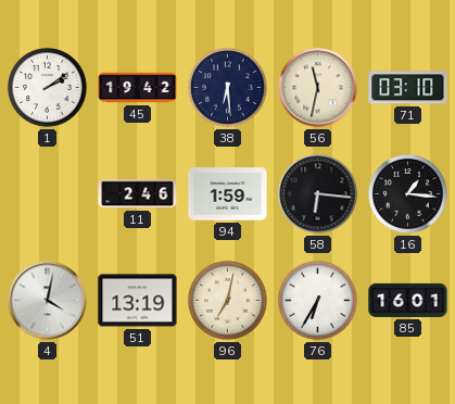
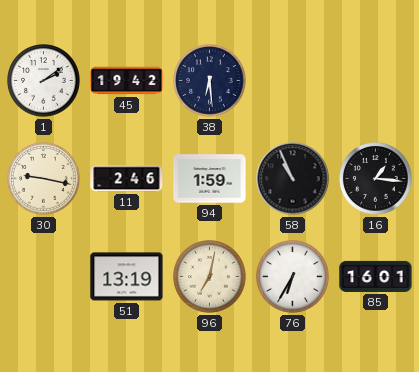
56: 11:32 -> none (318, 88)
71: 03:10 -> none (408, 88)
30: none -> 9:17 (44, 179)
58: 6:16 -> 10:56 (293, 179)
4: 4:02 -> none (48, 301)
